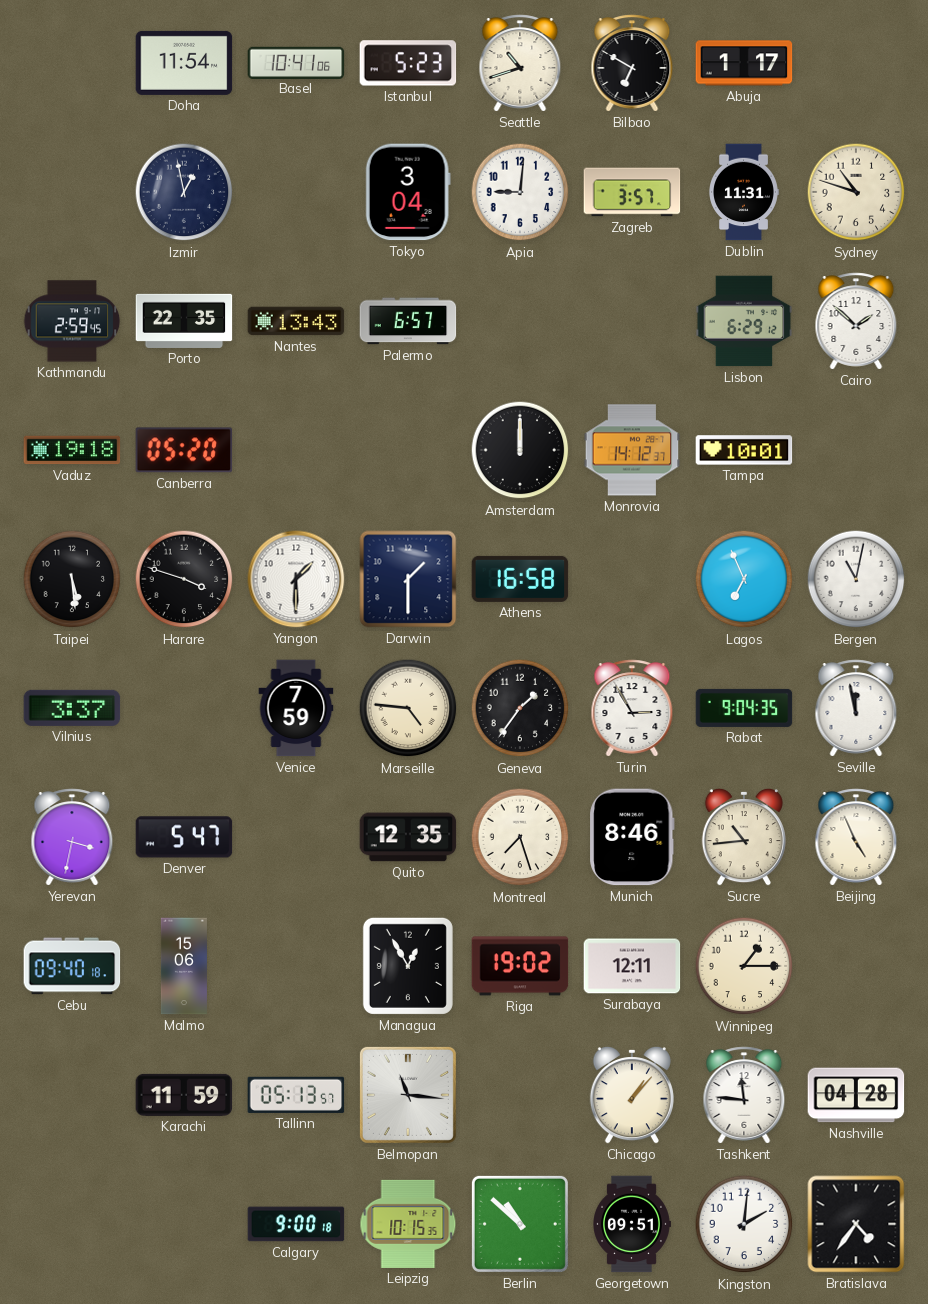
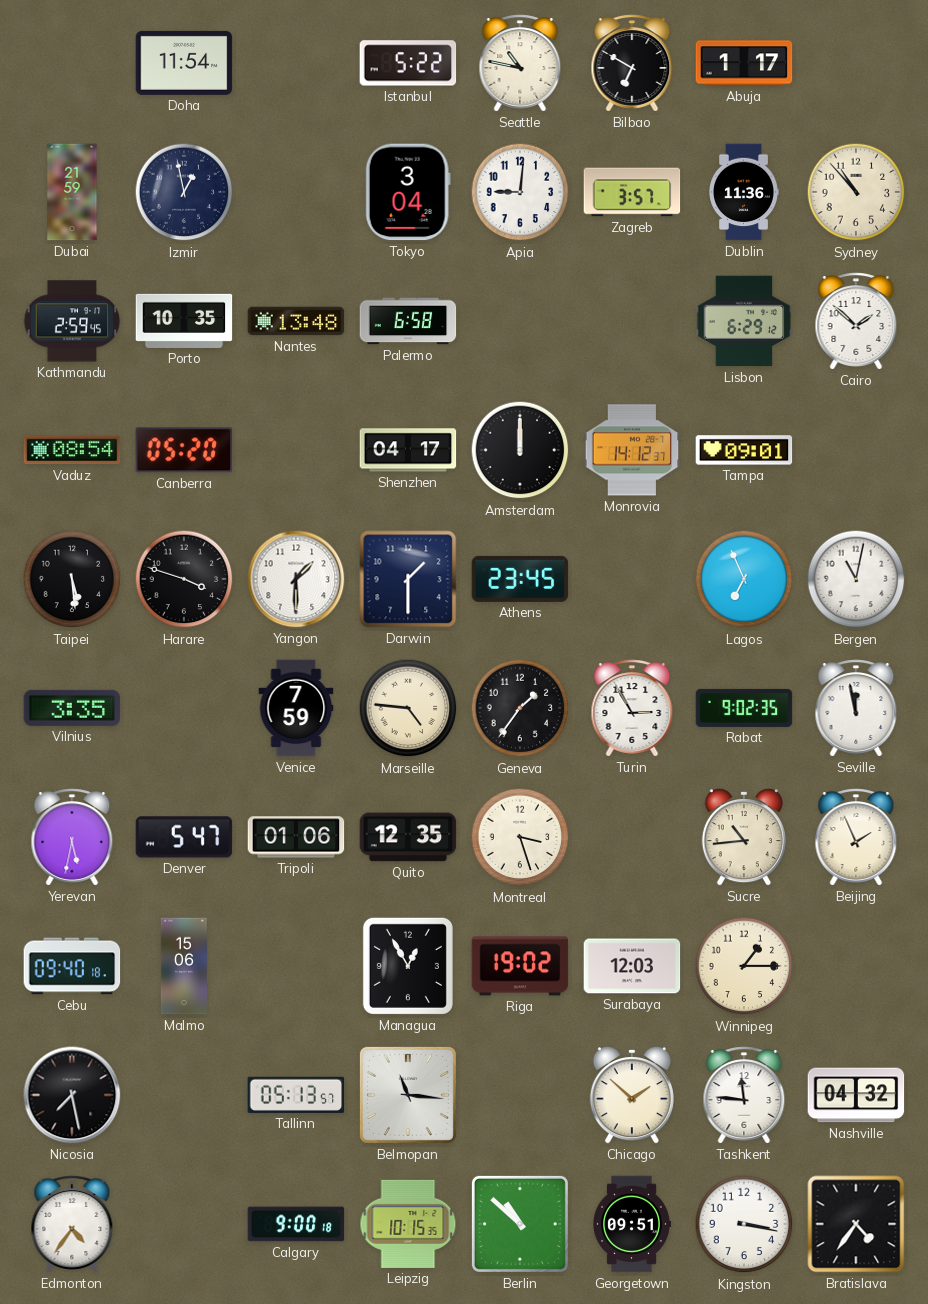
Basel: 10:41 -> none (296, 62)
Istanbul: 5:23 -> 5:22 (408, 63)
Seattle: 10:42 -> 10:47 (520, 63)
Dubai: none -> 21:59 (72, 192)
Dublin: 11:31 -> 11:36 (744, 192)
Sydney: 10:48 -> 10:53 (856, 192)
Porto: 22:35 -> 10:35 (184, 321)
Nantes: 13:43 -> 13:48 (296, 321)
Palermo: 6:57 -> 6:58 (408, 321)
Vaduz: 19:18 -> 08:54 (72, 450)
Shenzhen: none -> 04:17 (408, 450)
Tampa: 10:01 -> 09:01 (744, 450)
Athens: 16:58 -> 23:45 (520, 579)
Vilnius: 3:37 -> 3:35 (72, 708)
Rabat: 9:04 -> 9:02 (744, 708)
Yerevan: 3:32 -> 5:32 (72, 837)
Tripoli: none -> 01:06 (296, 837)
Montreal: 7:27 -> 3:27 (520, 837)
Munich: 8:46 -> none (632, 837)
Beijing: 4:56 -> 1:56 (856, 837)
Surabaya: 12:11 -> 12:03 (632, 966)
Nicosia: none -> 7:28 (72, 1095)
Karachi: 11:59 -> none (184, 1095)
Chicago: 1:07 -> 1:52 (632, 1095)
Nashville: 04:28 -> 04:32 (856, 1095)
Edmonton: none -> 4:36 (72, 1224)
Kingston: 2:01 -> 3:17 (744, 1224)
